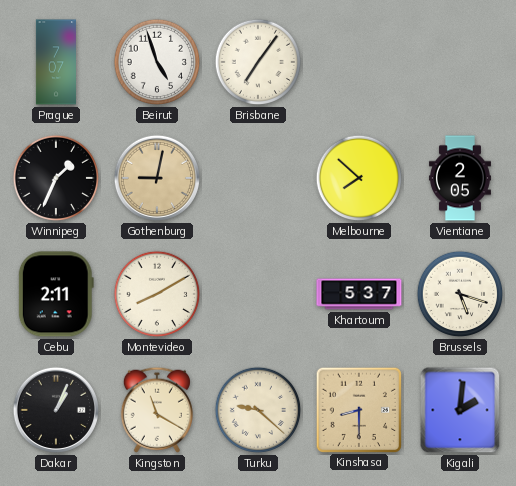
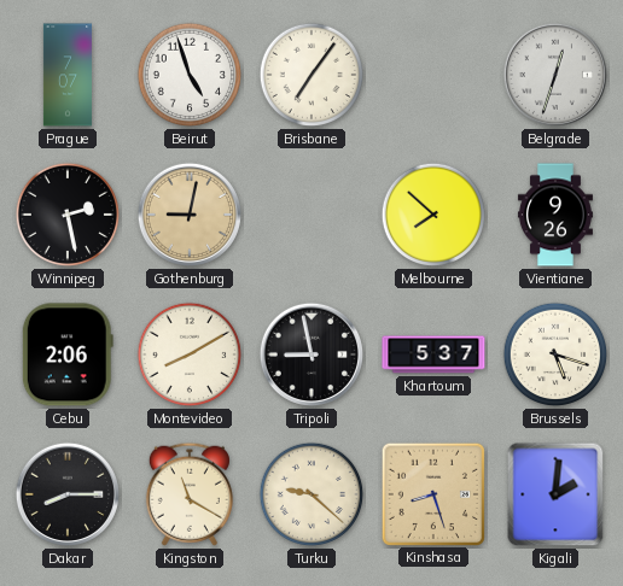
Belgrade: none -> 12:33 (555, 75)
Winnipeg: 1:34 -> 2:28 (68, 215)
Vientiane: 2:05 -> 9:26 (555, 215)
Cebu: 2:11 -> 2:06 (68, 354)
Tripoli: none -> 8:58 (311, 354)
Dakar: 1:04 -> 8:15 (68, 494)
Kinshasa: 8:30 -> 8:27 (432, 493)
